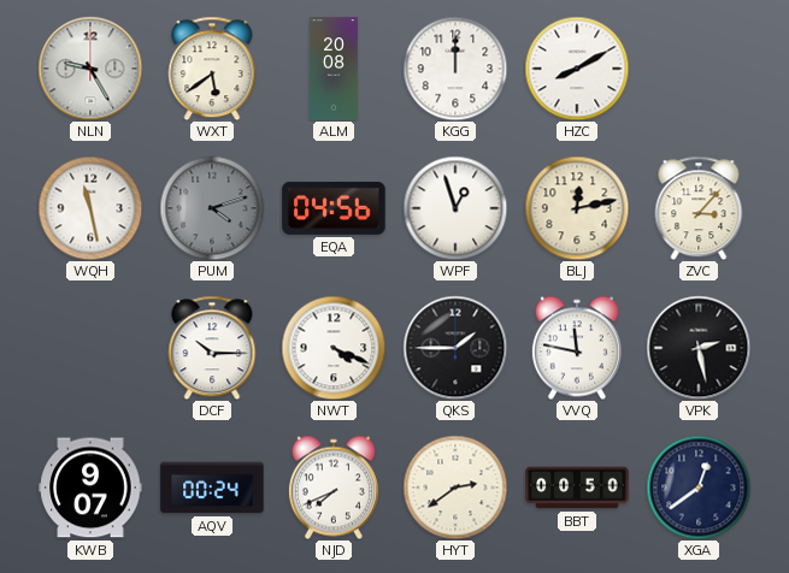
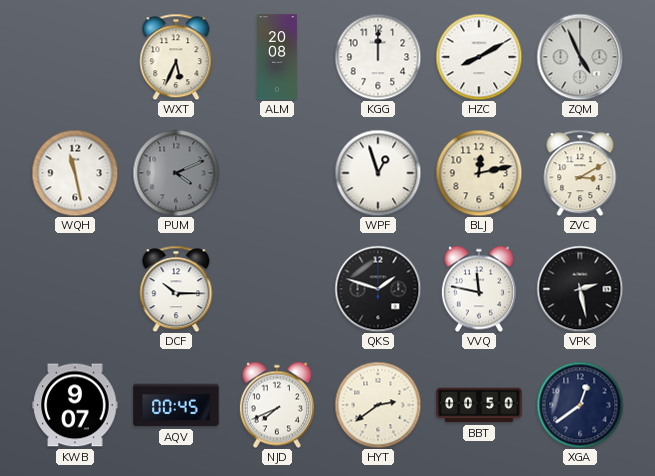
NLN: 9:25 -> none (90, 69)
WXT: 5:39 -> 5:34 (176, 57)
ZQM: none -> 4:56 (580, 57)
PUM: 4:12 -> 4:11 (176, 173)
EQA: 04:56 -> none (334, 208)
ZVC: 3:07 -> 3:10 (580, 173)
NWT: 4:19 -> none (334, 348)
QKS: 1:45 -> 1:48 (378, 289)
AQV: 00:24 -> 00:45 (176, 405)
